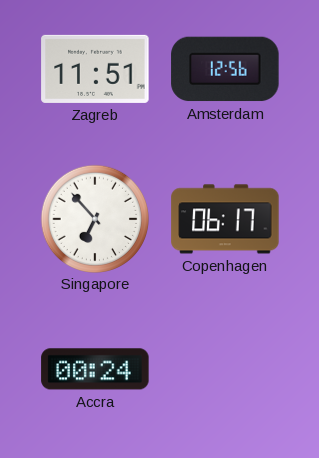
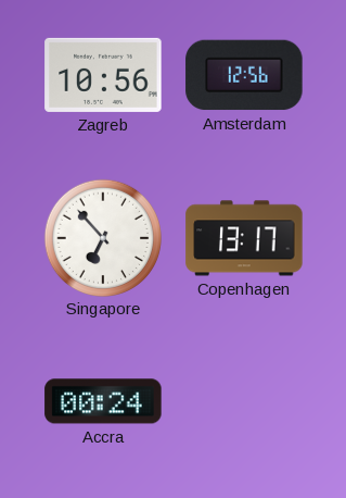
Zagreb: 11:51 -> 10:56 (103, 75)
Copenhagen: 06:17 -> 13:17 (244, 238)
